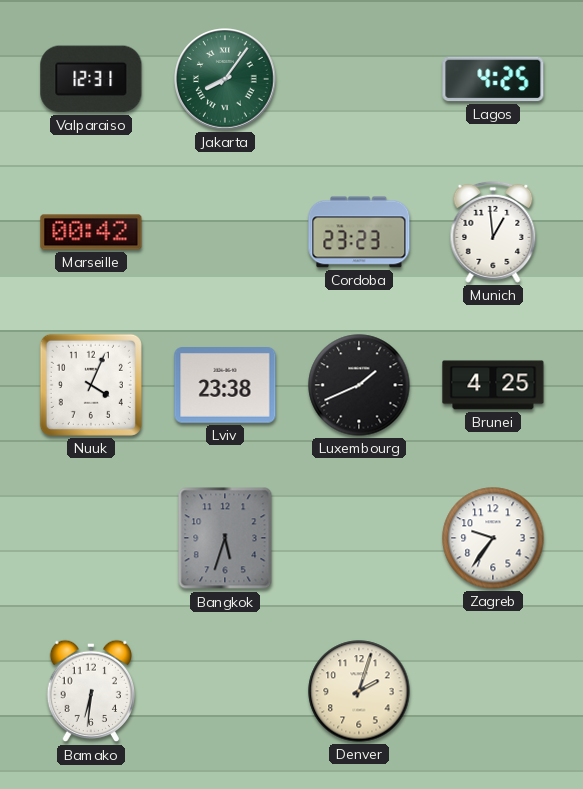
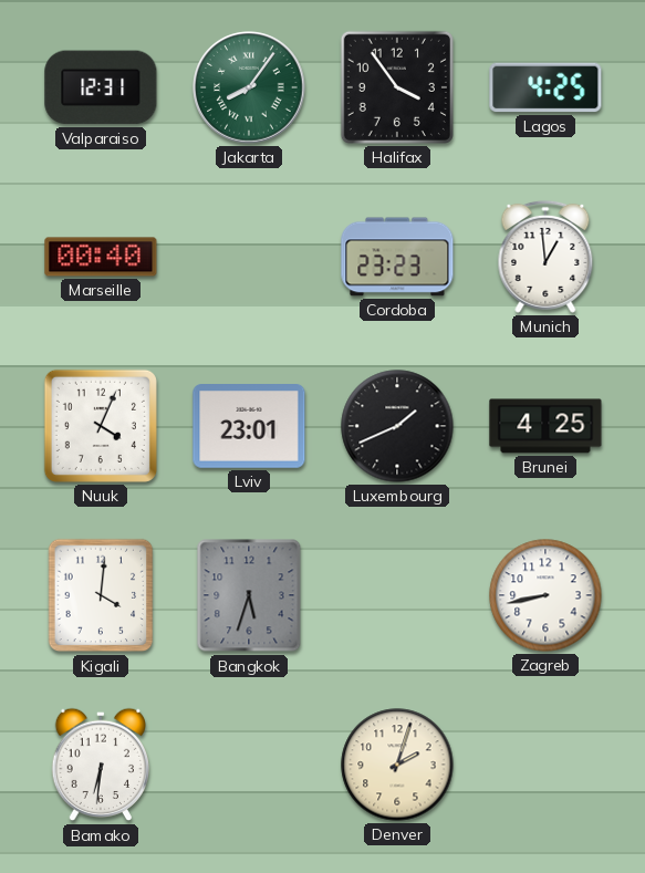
Halifax: none -> 3:54 (397, 87)
Marseille: 00:42 -> 00:40 (101, 257)
Lviv: 23:38 -> 23:01 (249, 427)
Kigali: none -> 4:01 (101, 595)
Zagreb: 9:36 -> 8:43 (545, 595)
